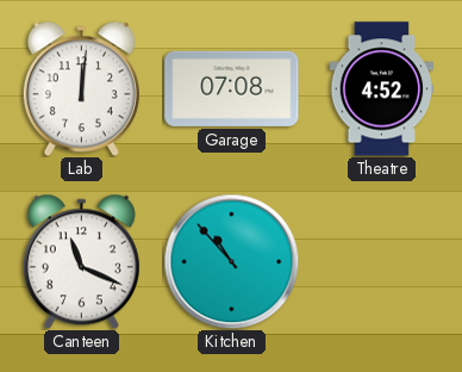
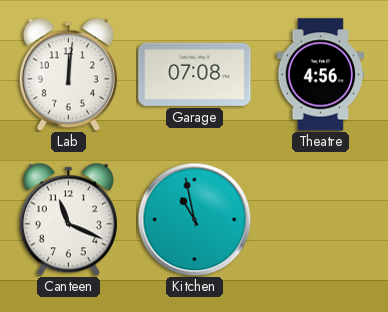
Theatre: 4:52 -> 4:56 (321, 75)
Kitchen: 10:53 -> 10:58 (194, 219)
